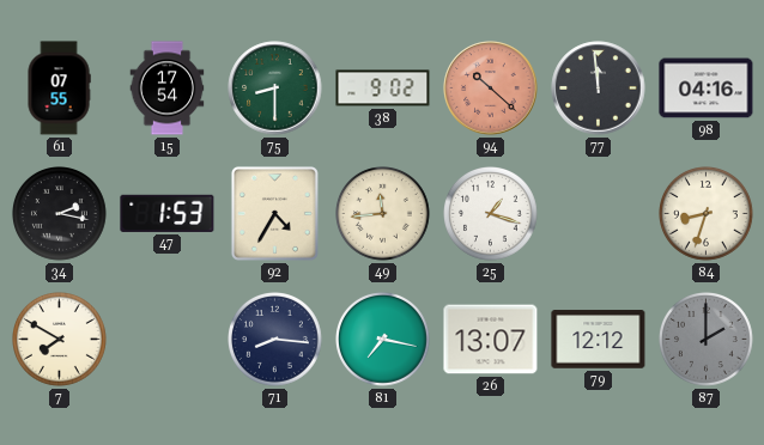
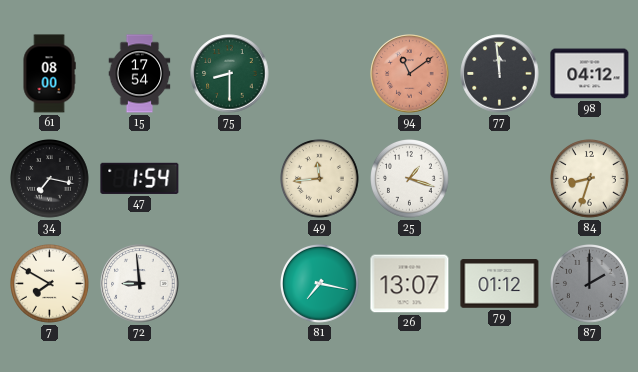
61: 07:55 -> 08:00 (49, 74)
38: 9:02 -> none (383, 89)
94: 10:22 -> 11:09 (410, 74)
98: 04:16 -> 04:12 (590, 74)
34: 2:17 -> 7:17 (50, 179)
47: 1:53 -> 1:54 (140, 178)
92: 4:35 -> none (274, 213)
72: none -> 8:59 (140, 284)
71: 8:16 -> none (275, 340)
79: 12:12 -> 01:12 (500, 284)
